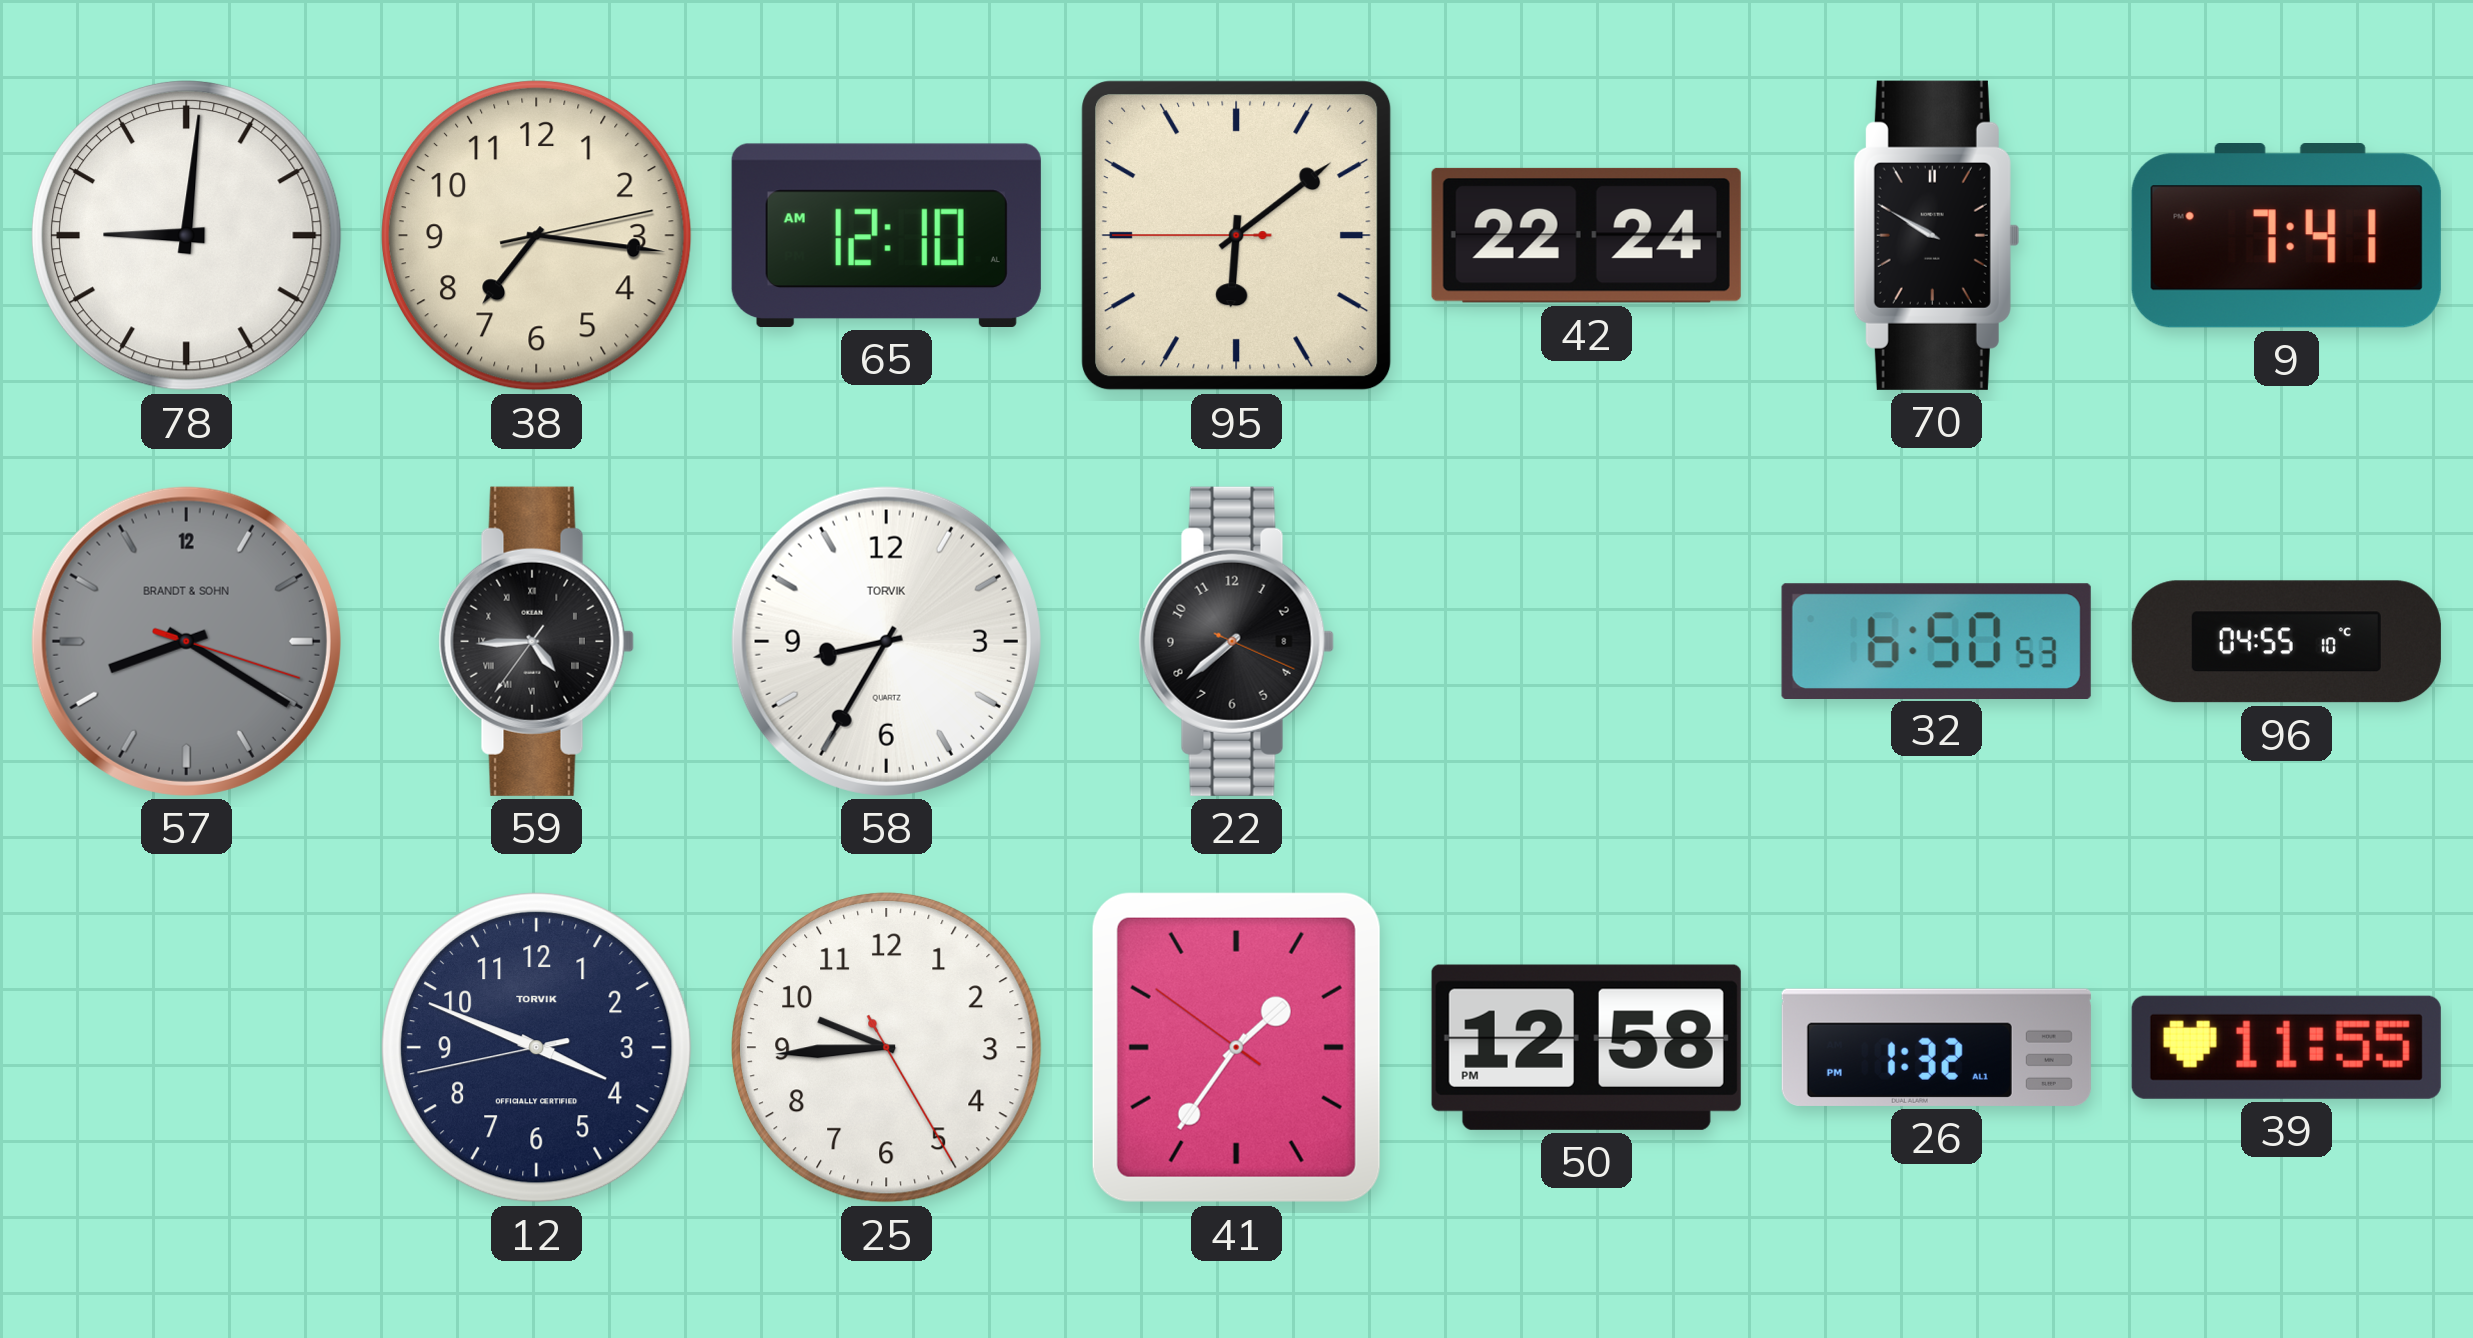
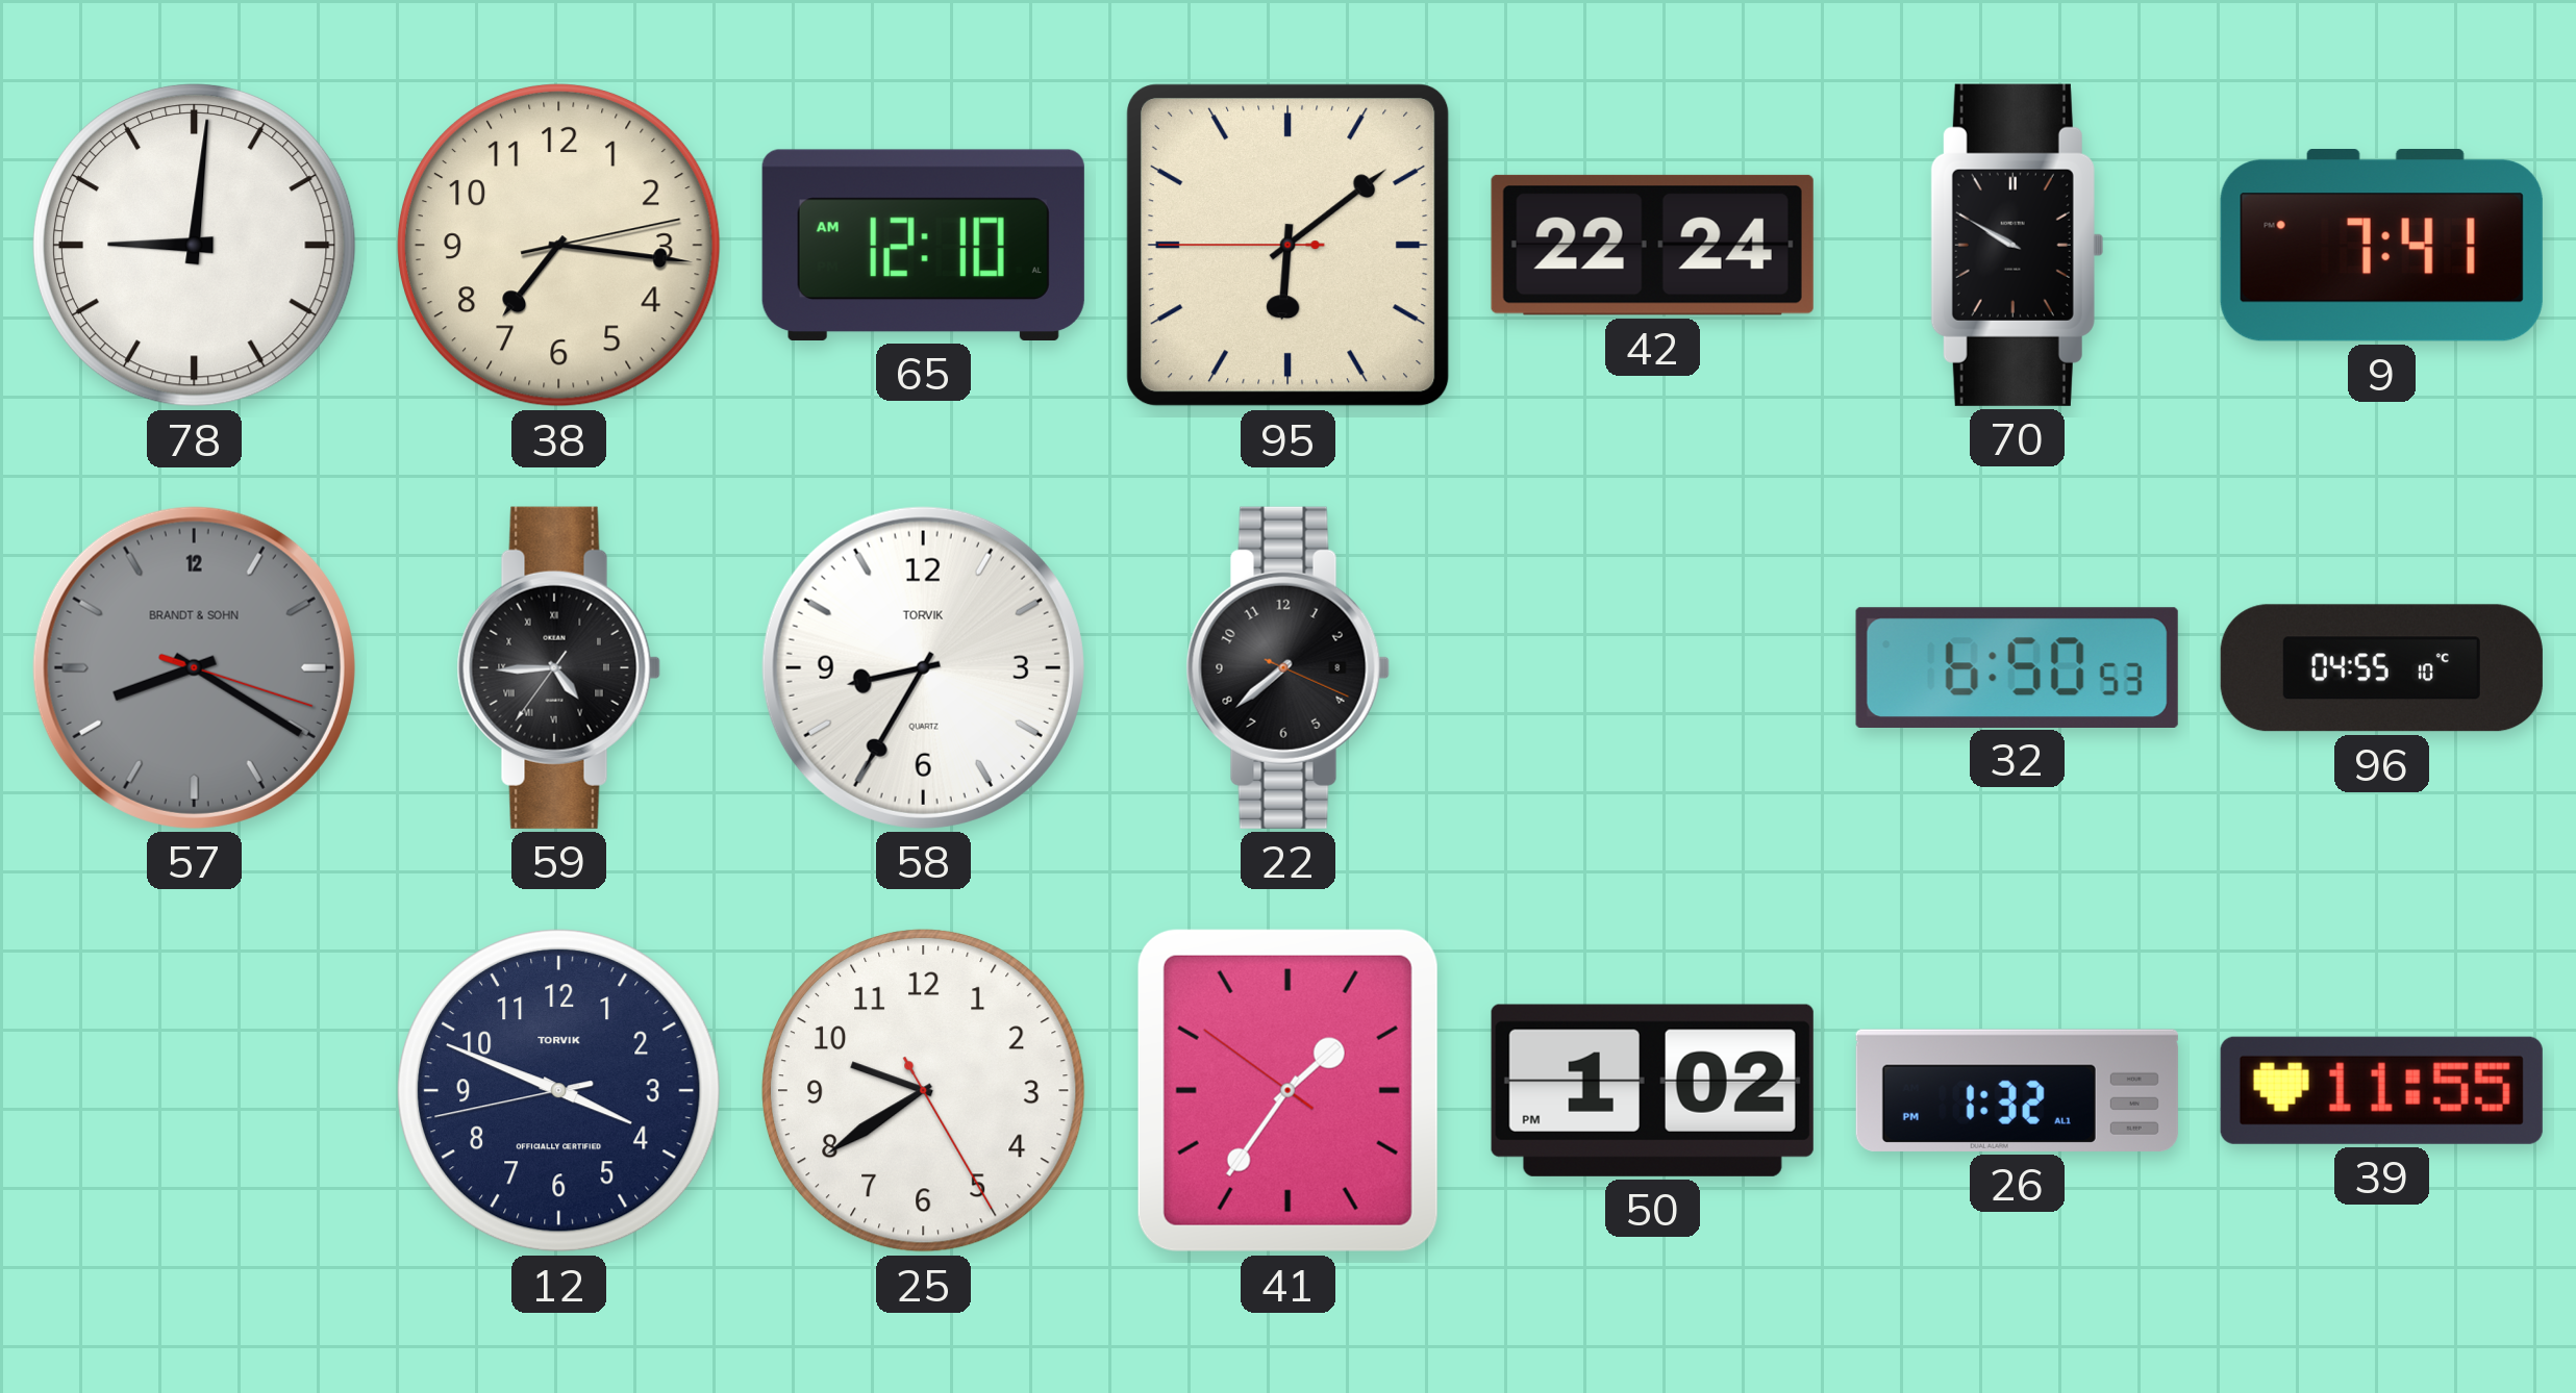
25: 9:44 -> 9:39 (923, 1090)
50: 12:58 -> 1:02 (1652, 1090)
